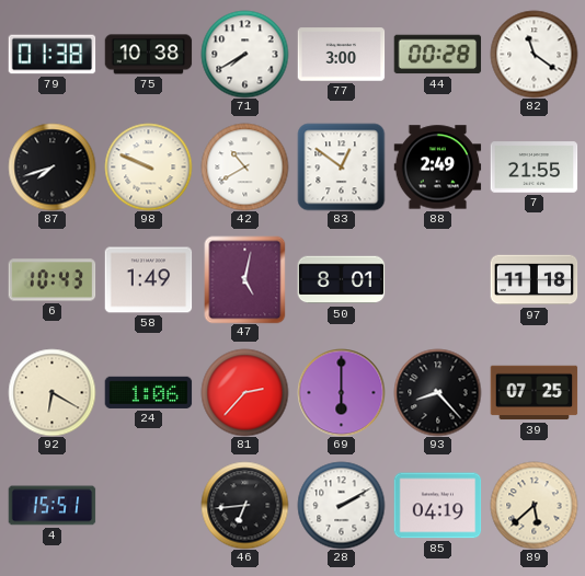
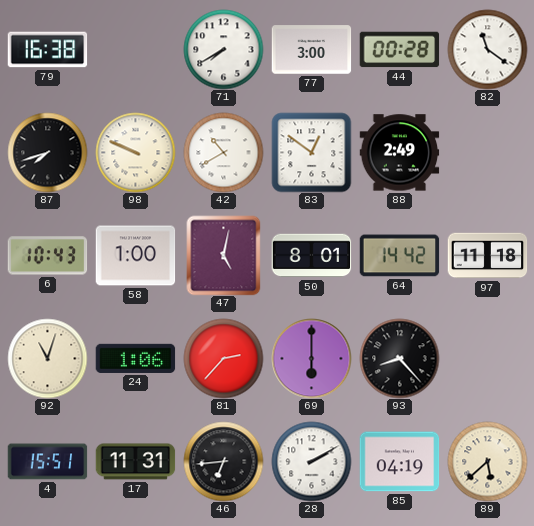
79: 01:38 -> 16:38 (47, 50)
75: 10:38 -> none (148, 55)
7: 21:55 -> none (534, 168)
58: 1:49 -> 1:00 (135, 256)
64: none -> 14:42 (399, 256)
92: 6:20 -> 11:03 (47, 358)
39: 07:25 -> none (534, 393)
17: none -> 11:31 (135, 462)
